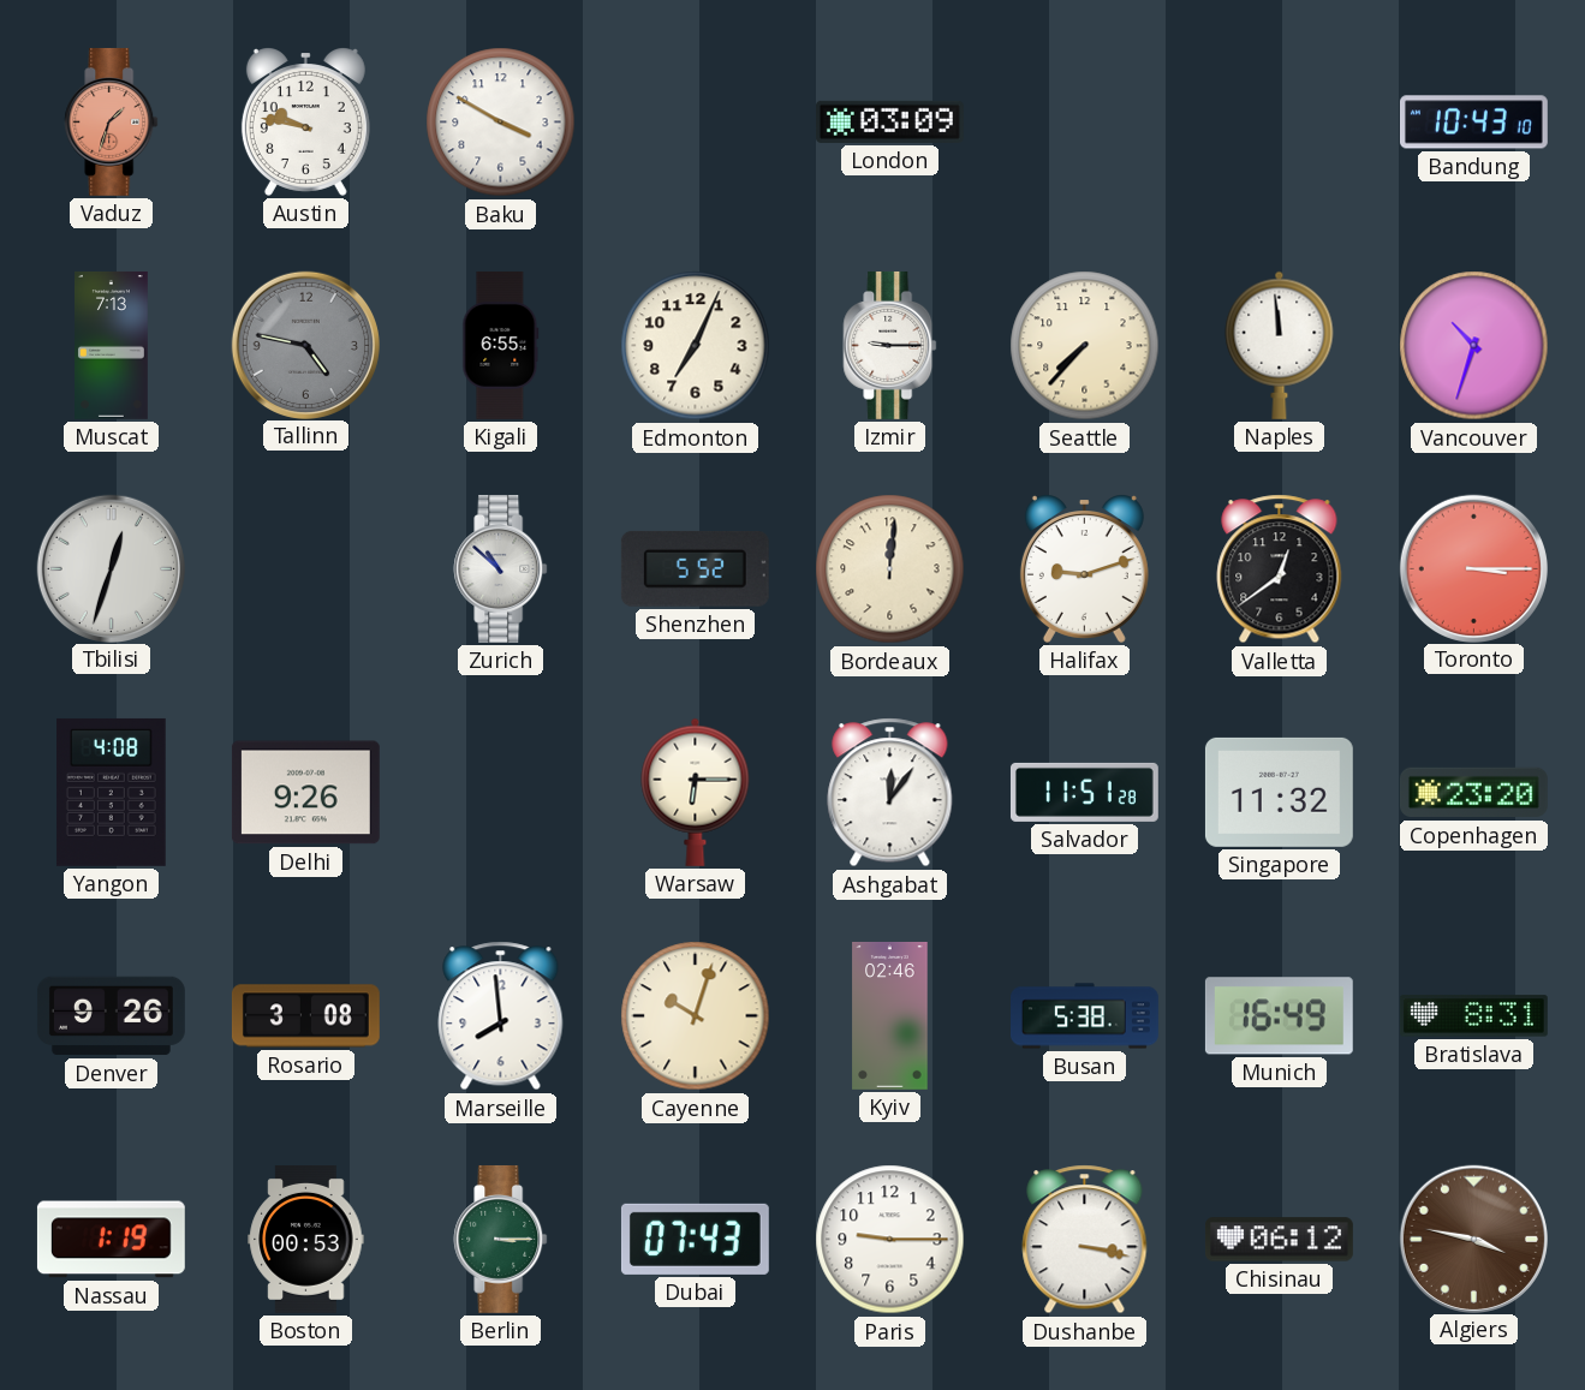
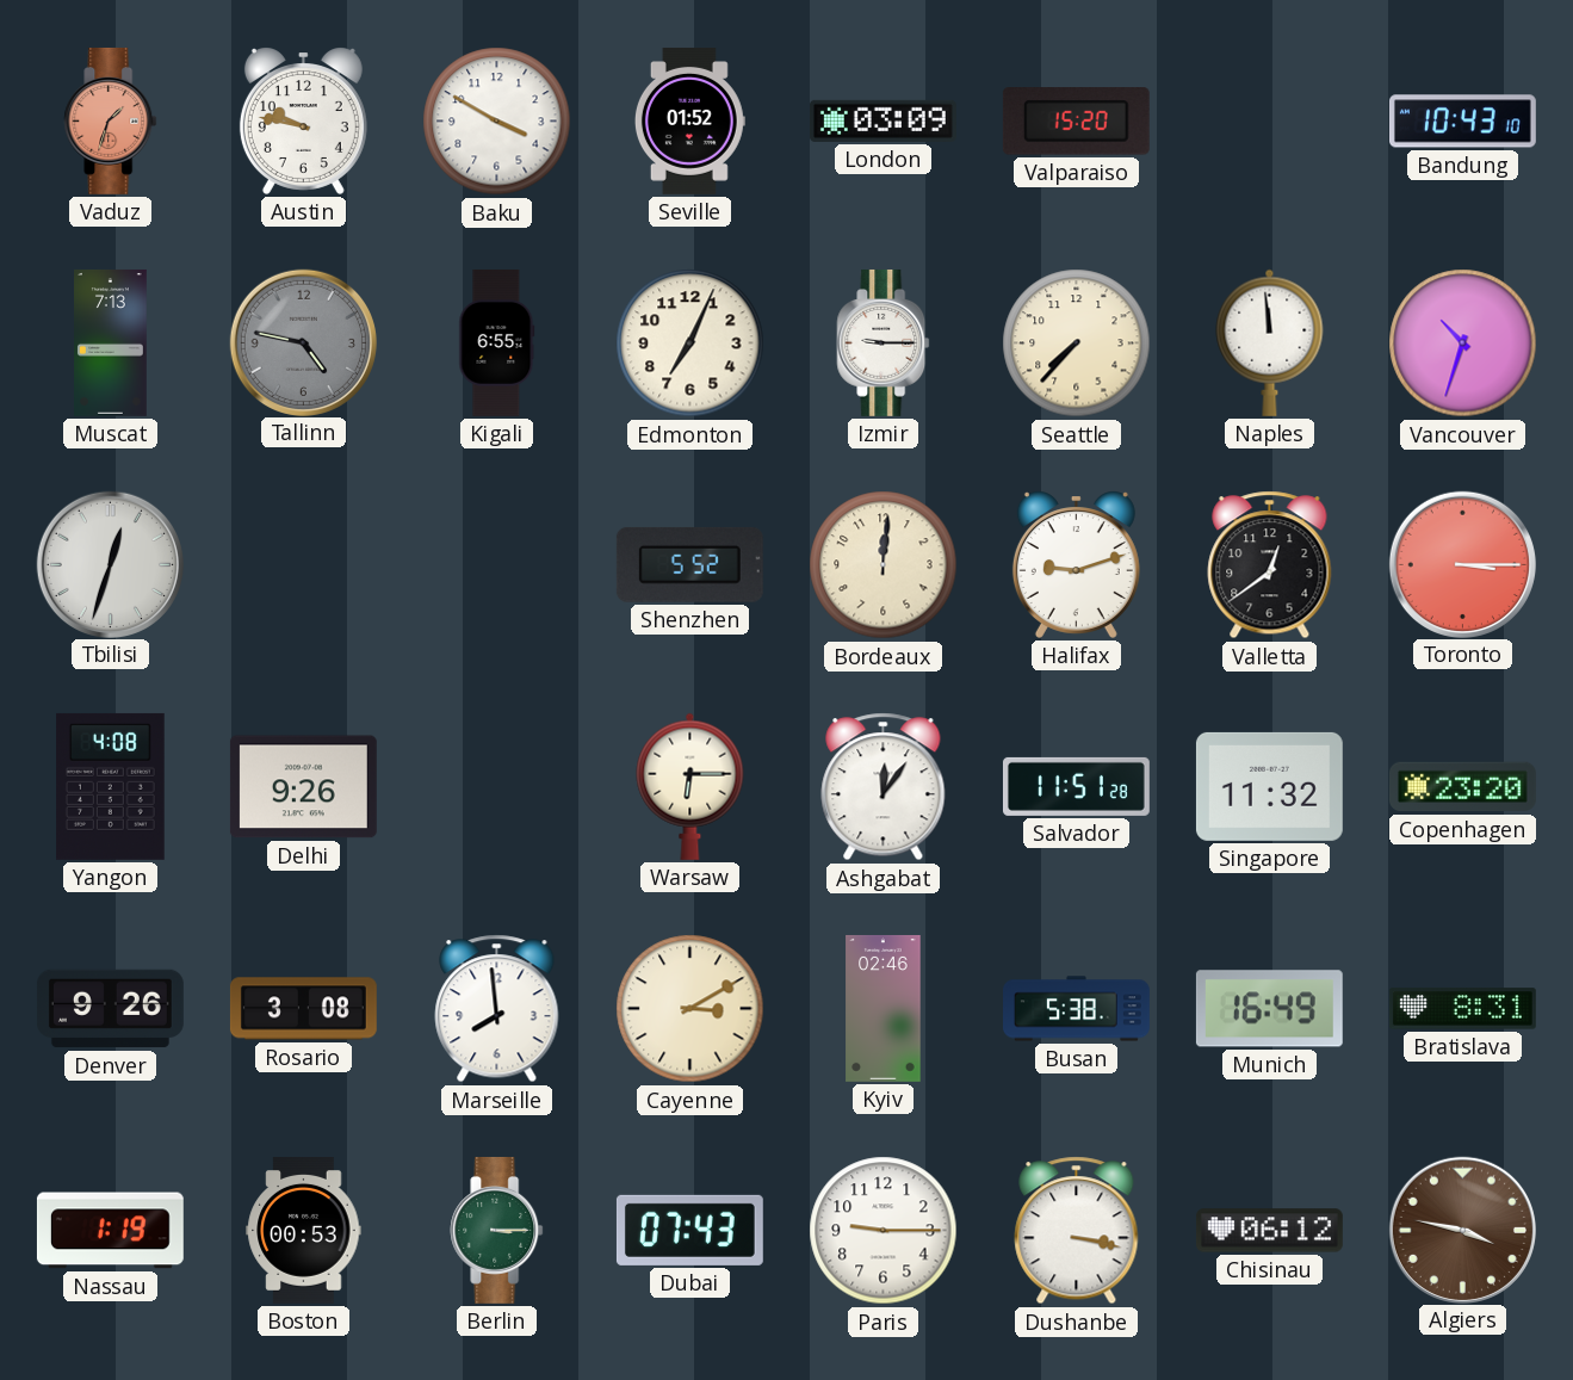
Seville: none -> 01:52 (689, 120)
Valparaiso: none -> 15:20 (1076, 122)
Zurich: 10:52 -> none (501, 568)
Cayenne: 10:03 -> 3:10 (690, 1009)
